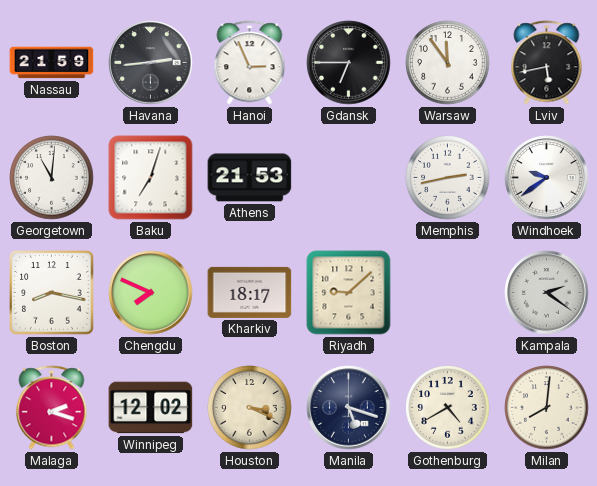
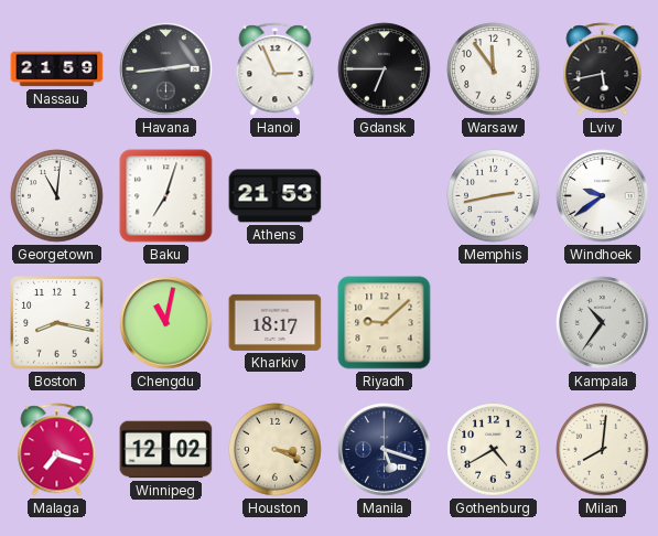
Chengdu: 7:49 -> 11:02 (166, 323)
Kampala: 2:21 -> 10:36 (603, 323)
Malaga: 2:18 -> 7:18 (57, 450)
